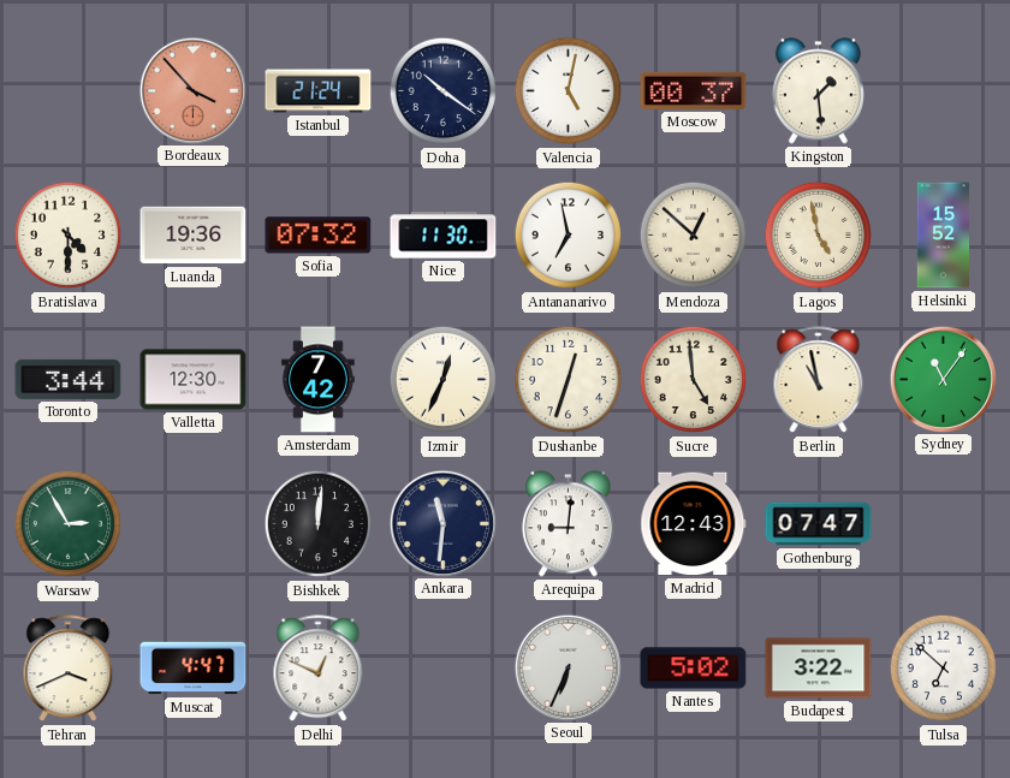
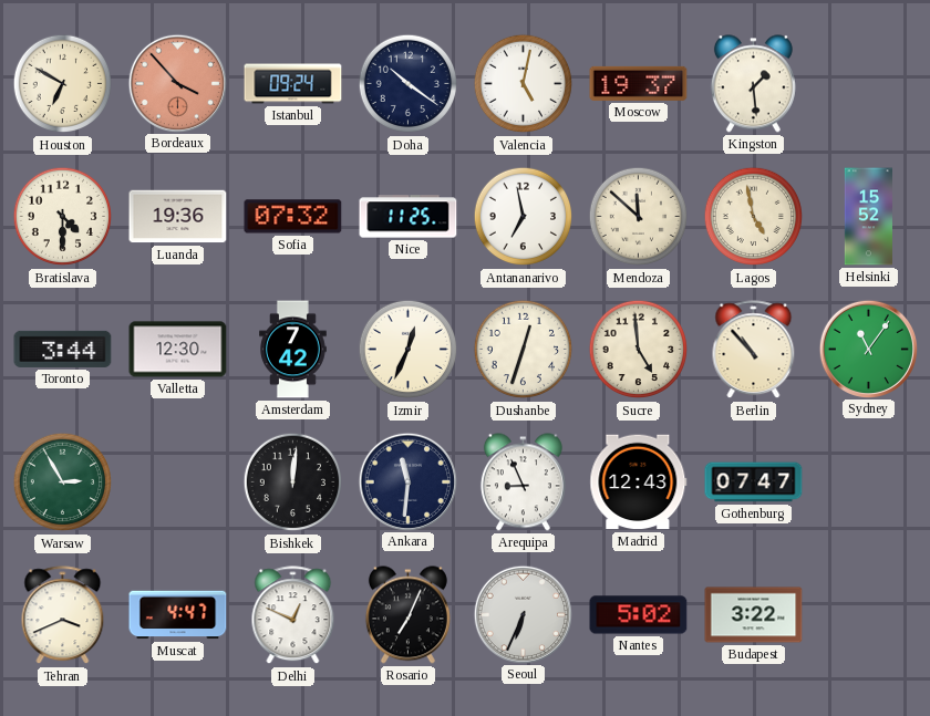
Houston: none -> 6:50 (63, 84)
Istanbul: 21:24 -> 09:24 (293, 84)
Moscow: 00:37 -> 19:37 (639, 83)
Nice: 11:30 -> 11:25 (409, 217)
Mendoza: 12:52 -> 11:52 (639, 217)
Berlin: 10:58 -> 10:53 (754, 350)
Arequipa: 9:01 -> 8:56 (523, 482)
Rosario: none -> 7:04 (407, 615)
Tulsa: 6:52 -> none (944, 669)
